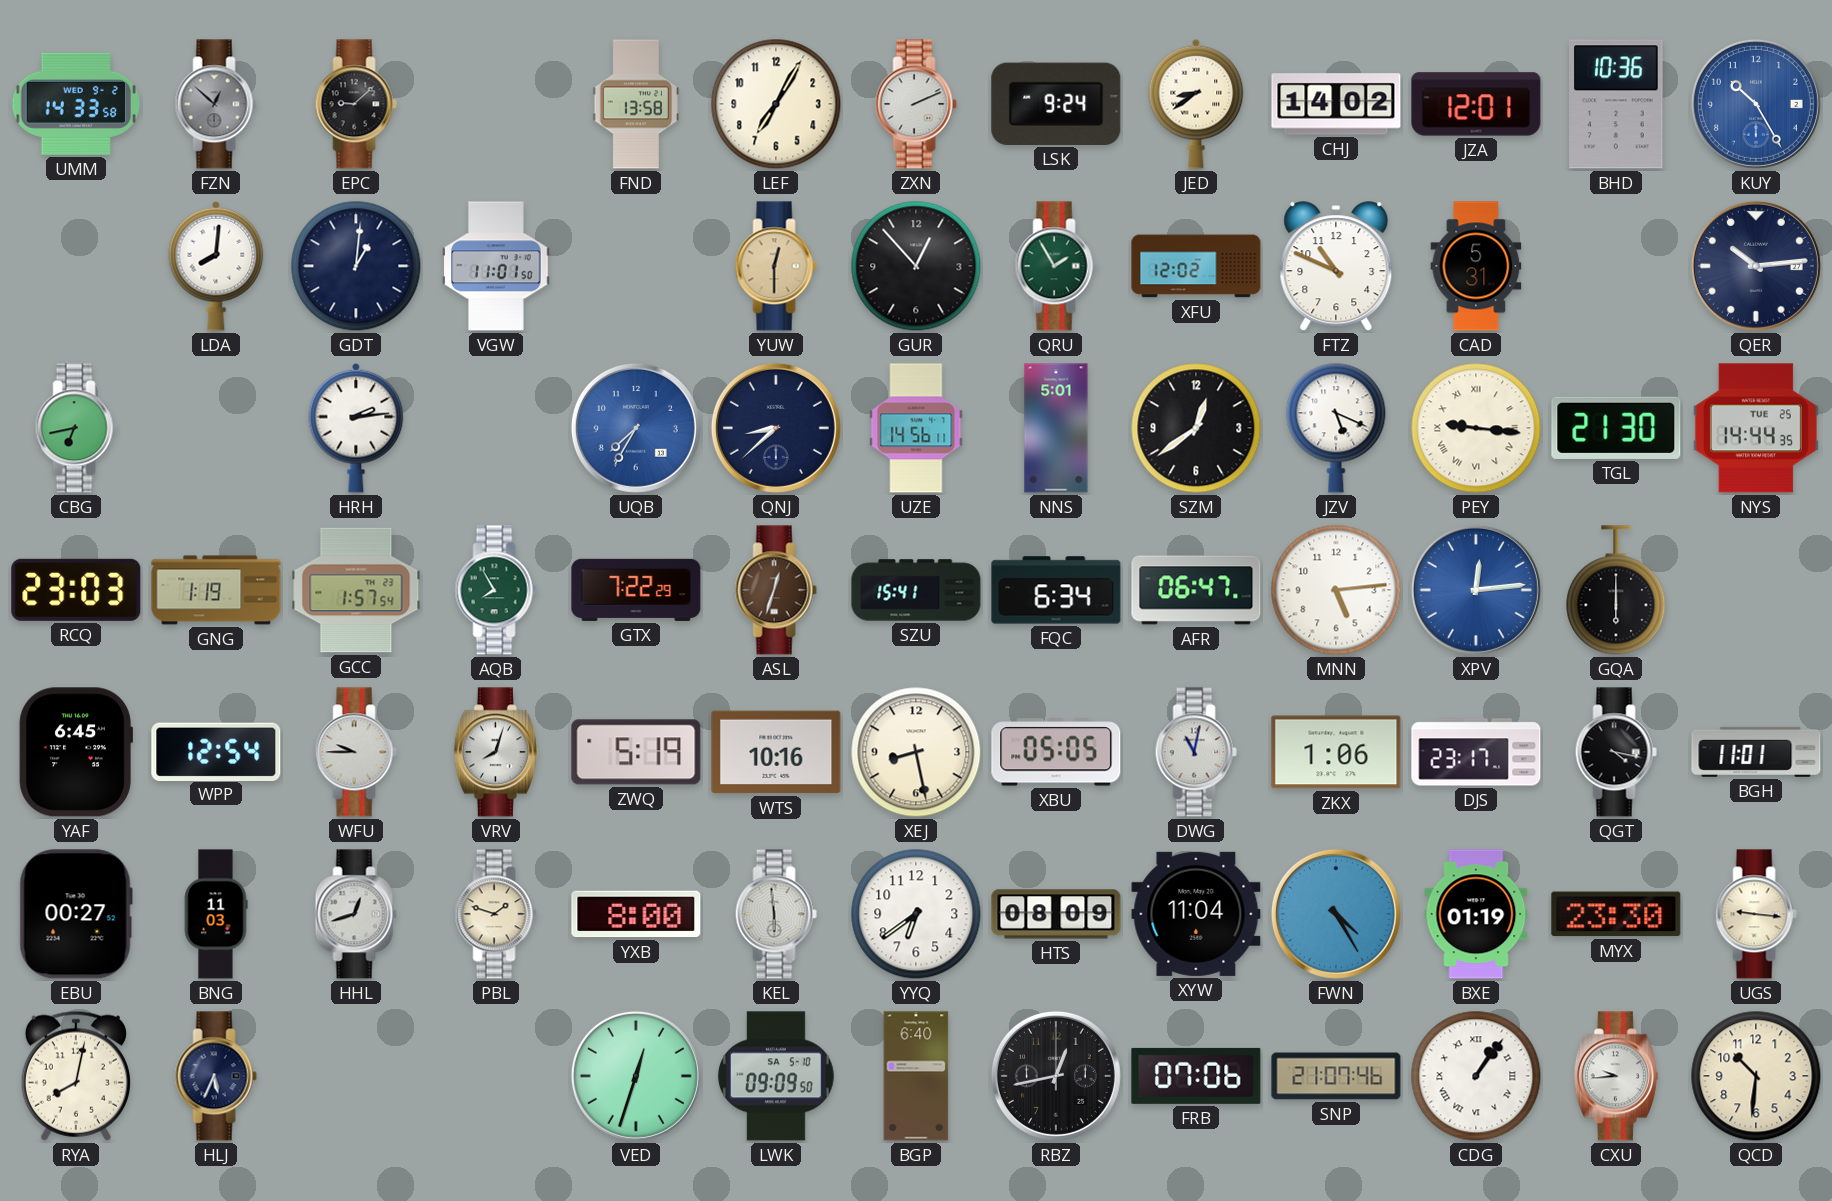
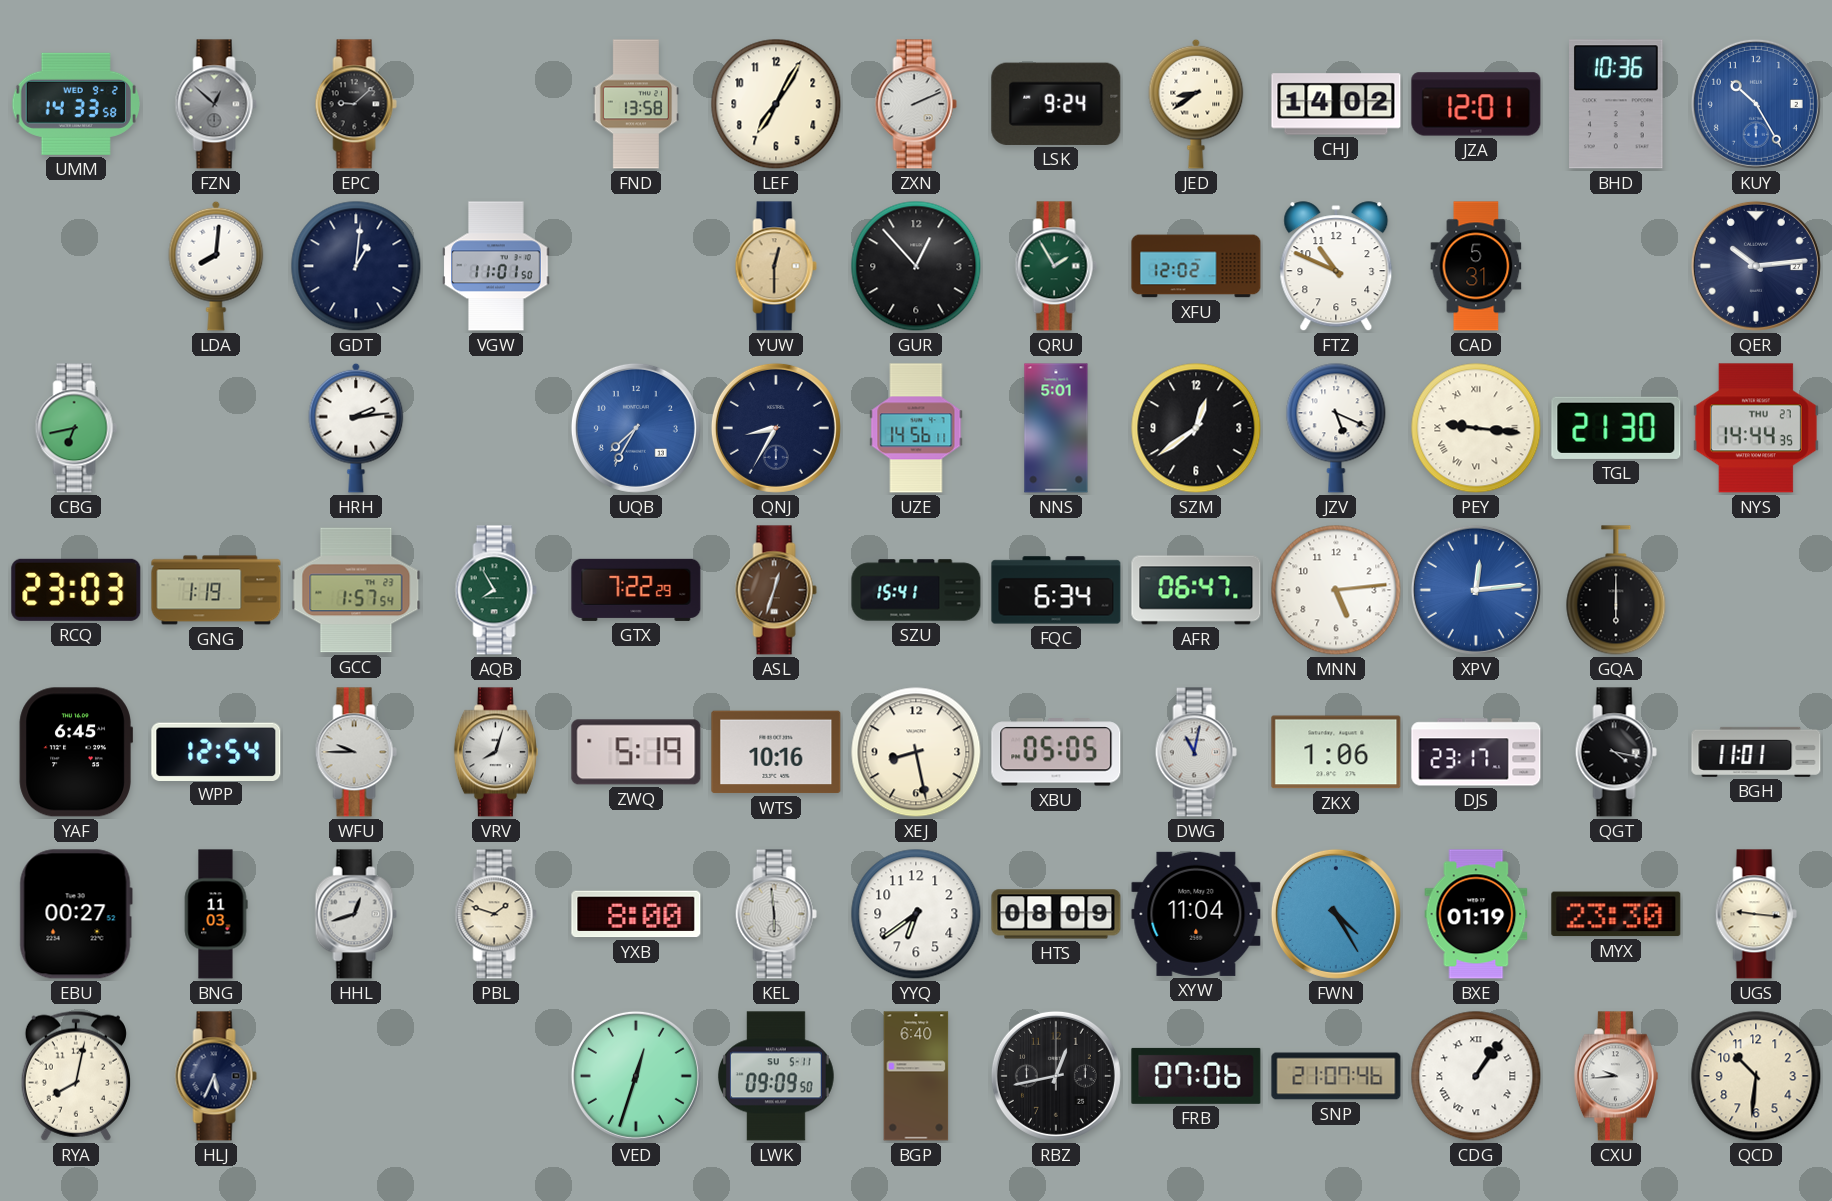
QNJ: 8:38 -> 8:35 (776, 428)
NYS date: TUE 25 -> THU 27 (1756, 428)
LWK date: SA 5-10 -> SU 5-11 (776, 1076)
